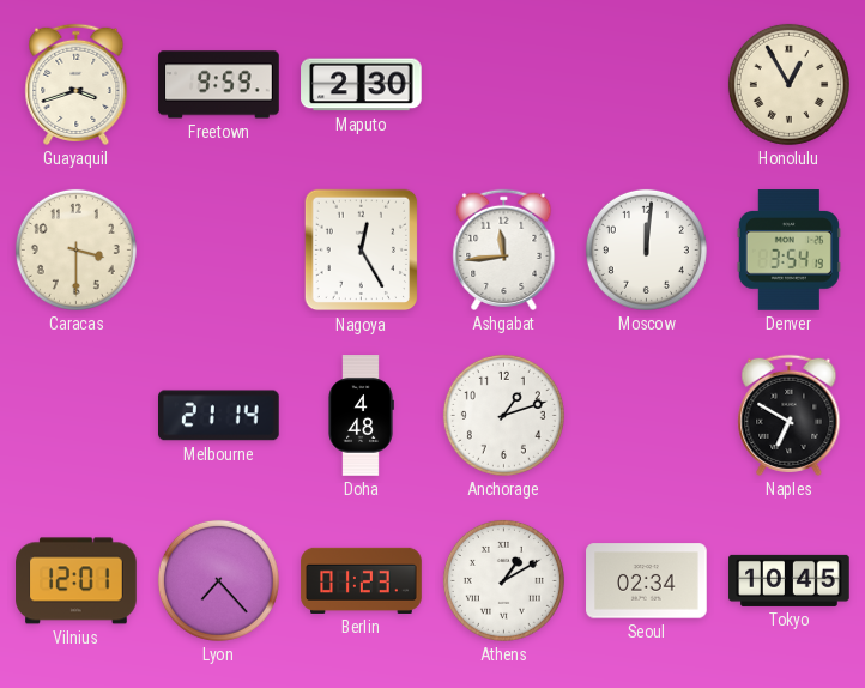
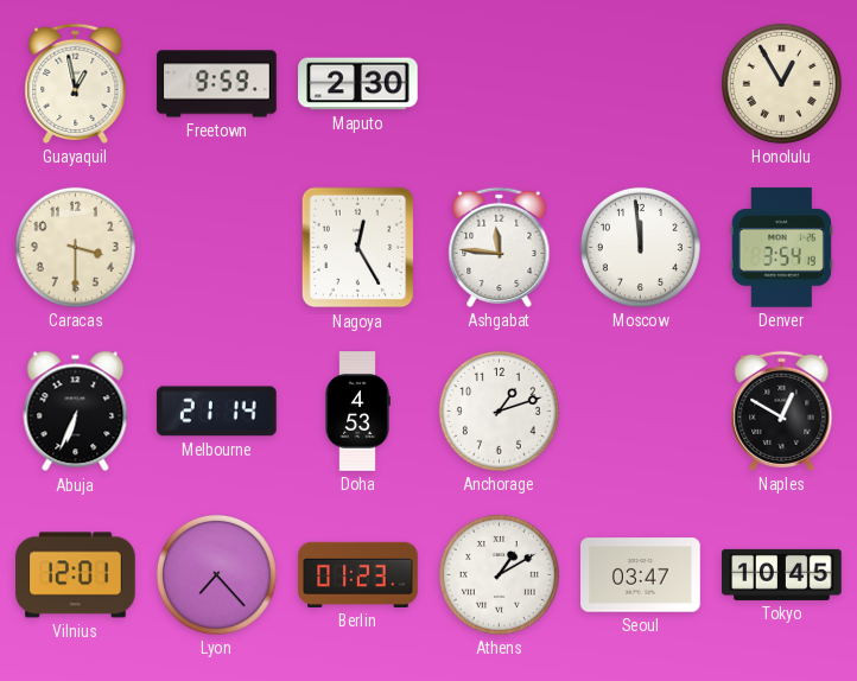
Guayaquil: 3:42 -> 12:58 (76, 83)
Ashgabat: 11:44 -> 11:46 (500, 247)
Moscow: 12:01 -> 11:59 (640, 247)
Abuja: none -> 6:34 (76, 412)
Doha: 4:48 -> 4:53 (357, 412)
Naples: 6:50 -> 12:50 (782, 410)
Seoul: 02:34 -> 03:47 (641, 575)
